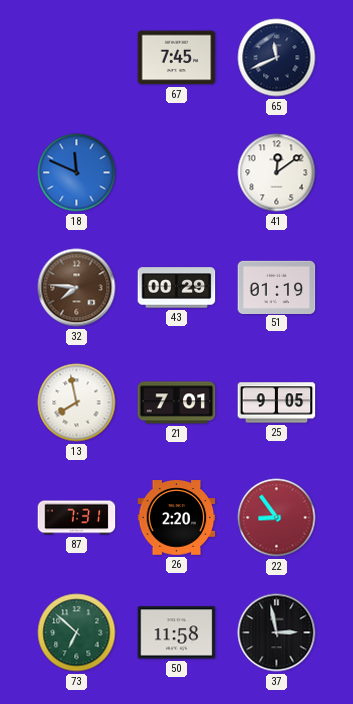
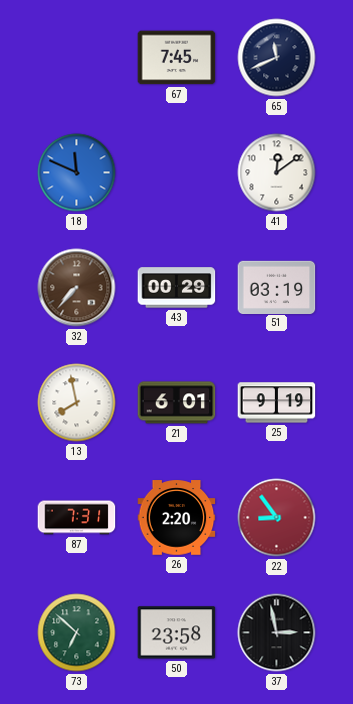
32: 7:46 -> 7:37 (77, 288)
51: 01:19 -> 03:19 (277, 287)
21: 7:01 -> 6:01 (177, 403)
25: 9:05 -> 9:19 (277, 403)
50: 11:58 -> 23:58 (177, 633)
